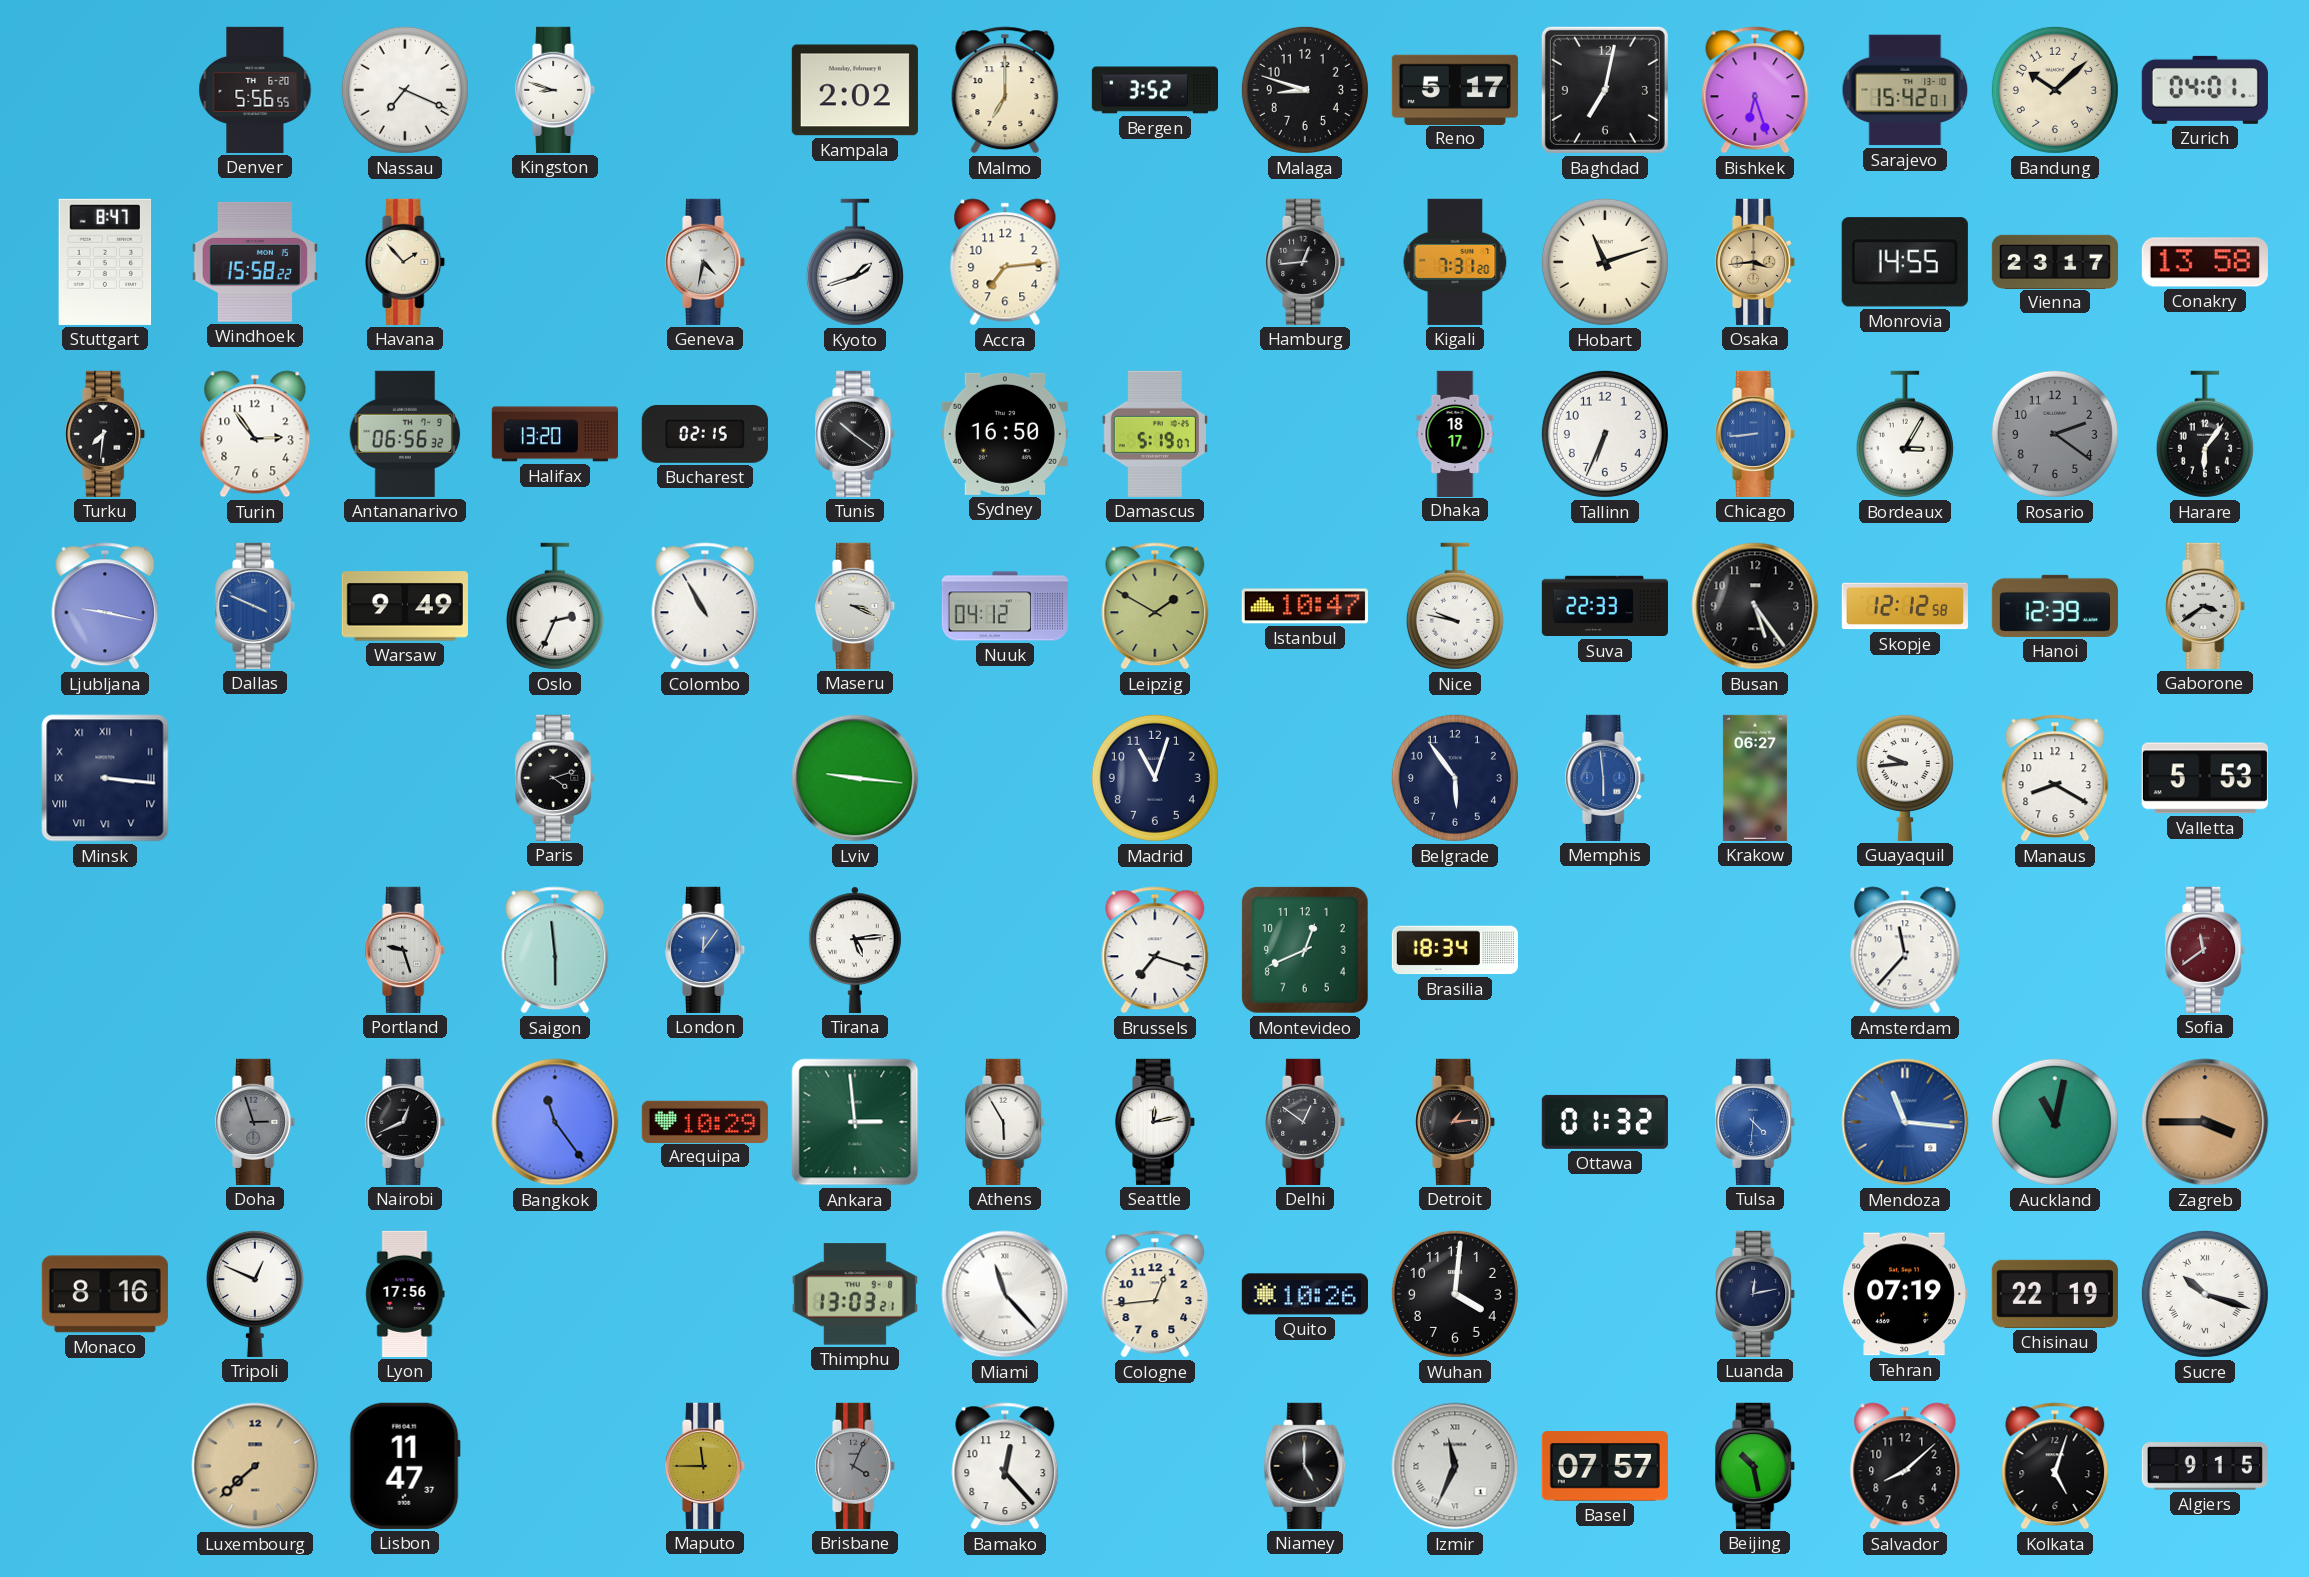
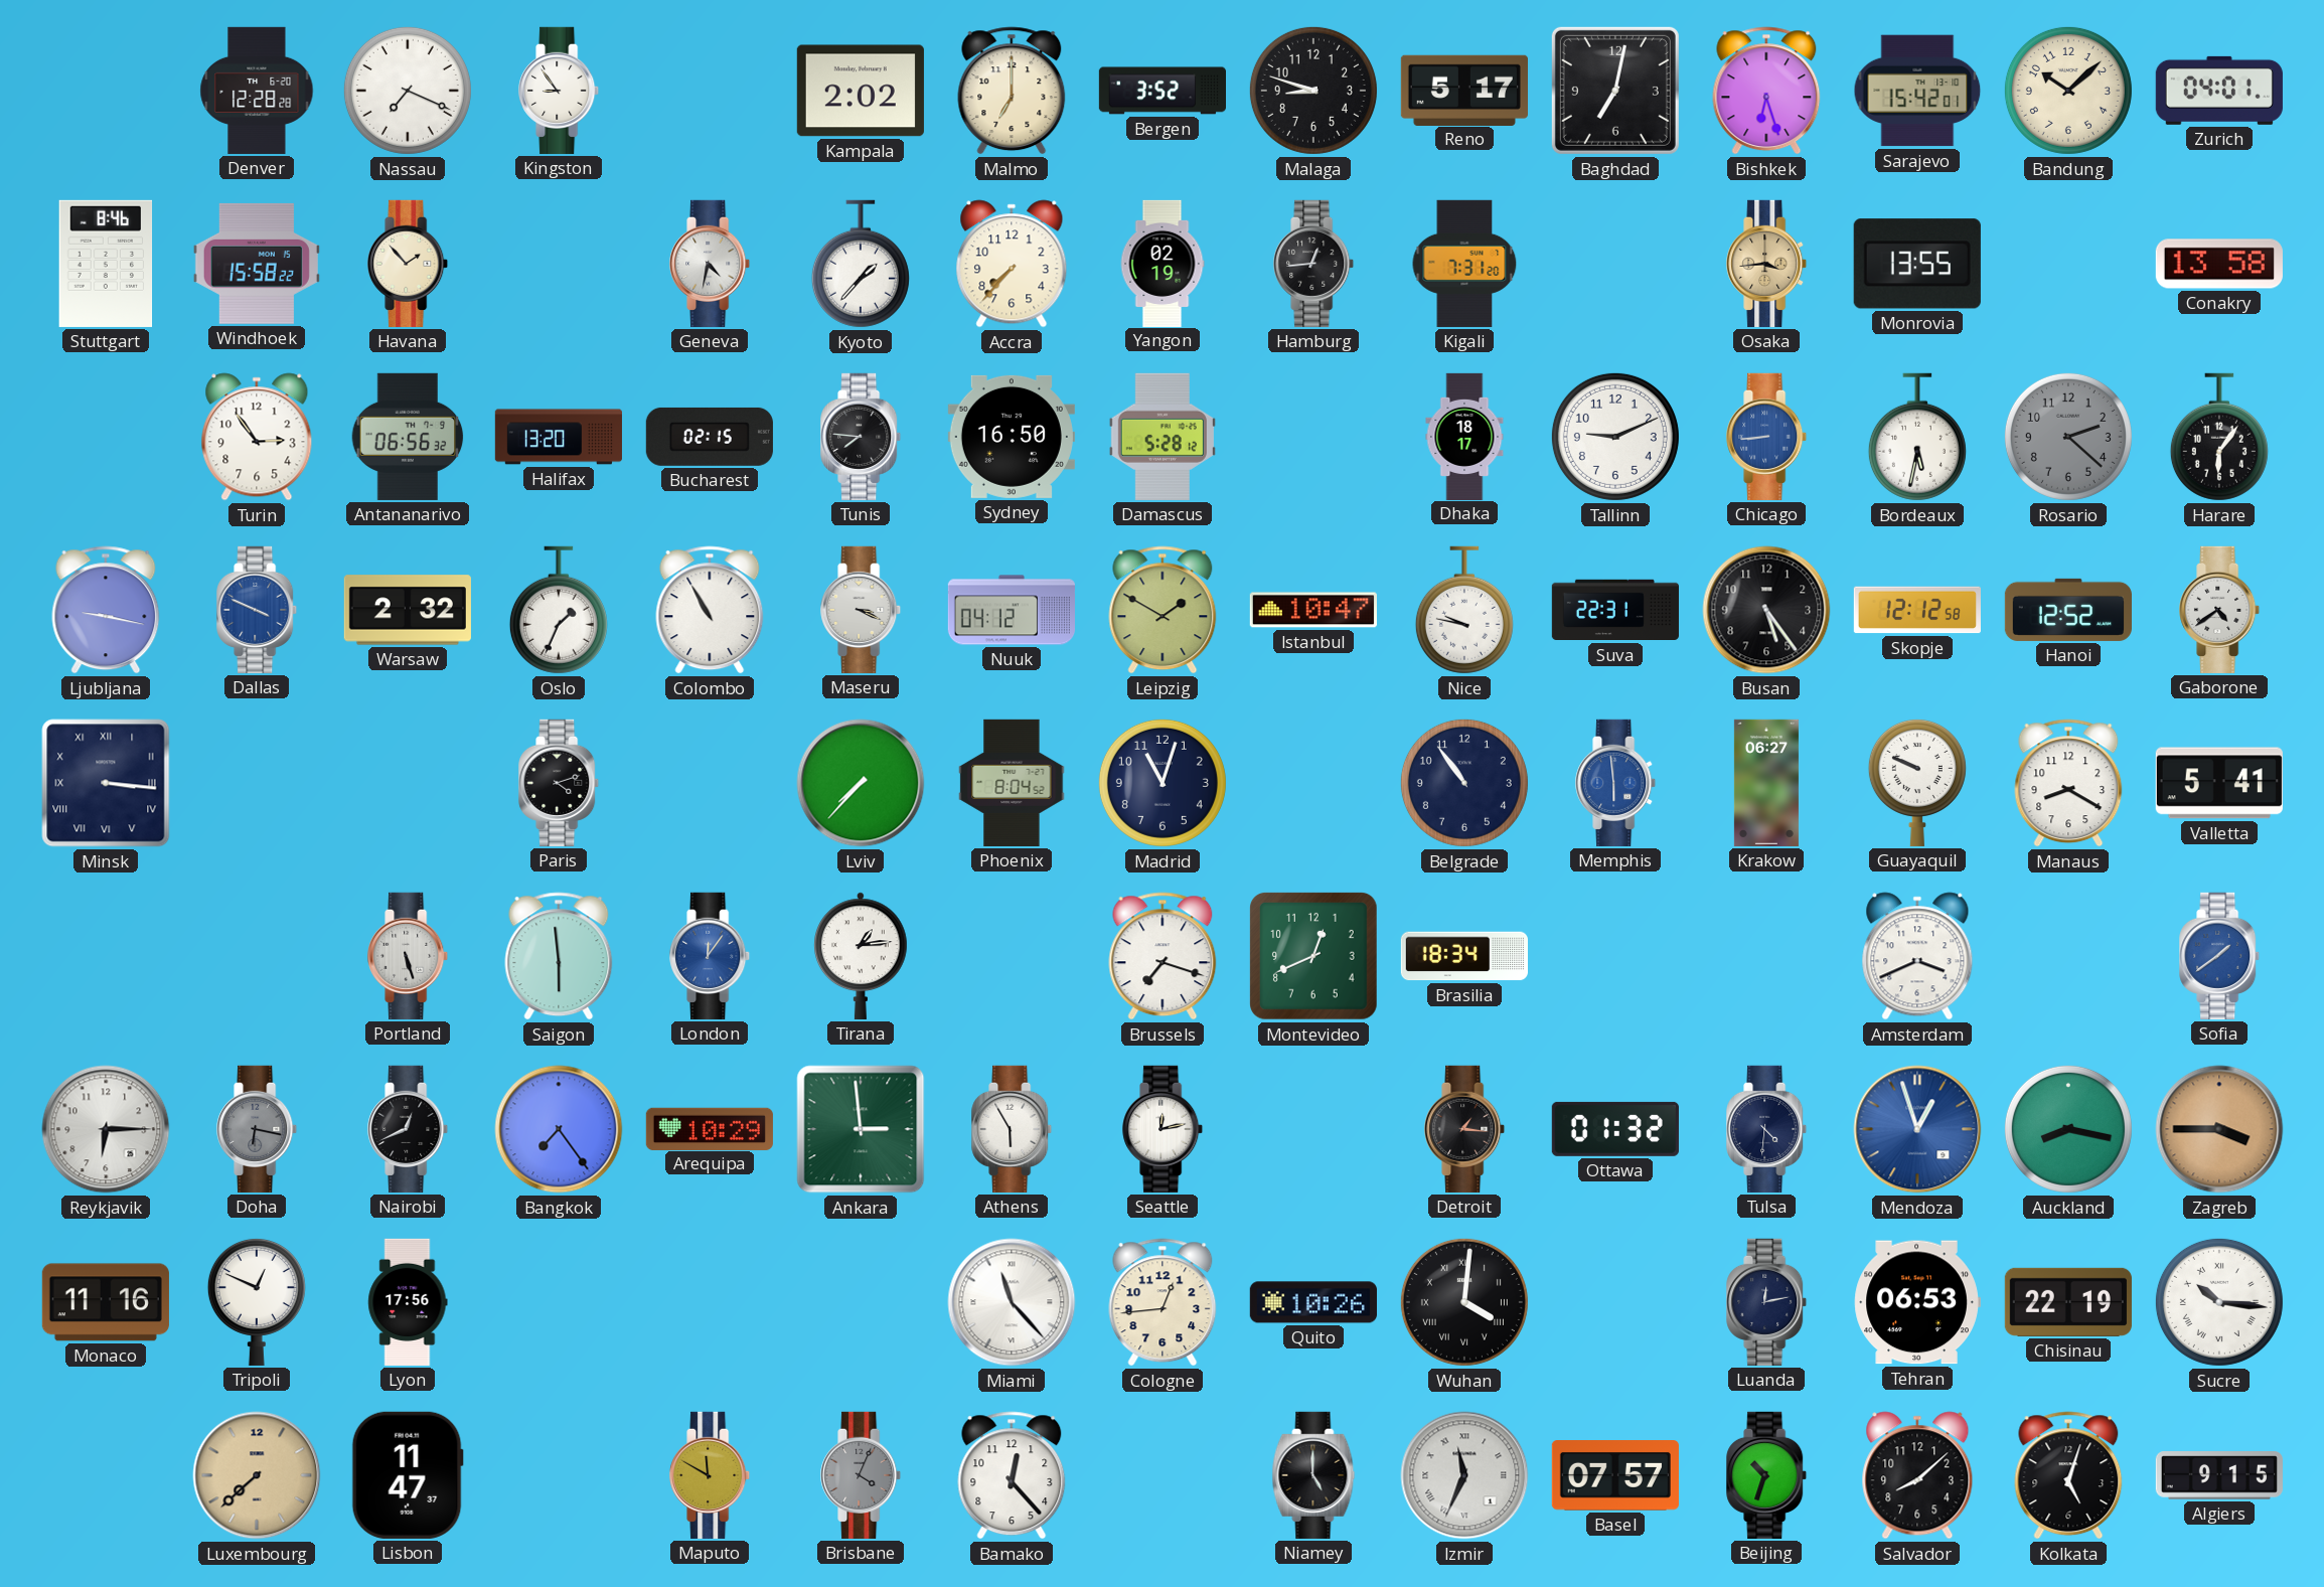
Denver: 5:56 -> 12:28 (257, 91)
Kingston: 8:48 -> 8:54 (560, 91)
Stuttgart: 8:47 -> 8:46 (106, 264)
Kyoto: 1:42 -> 1:37 (861, 264)
Accra: 7:14 -> 7:37 (1012, 264)
Yangon: none -> 02:19 (1163, 263)
Hobart: 11:12 -> none (1605, 262)
Monrovia: 14:55 -> 13:55 (1917, 264)
Vienna: 23:17 -> none (2054, 261)
Turku: 7:31 -> none (106, 434)
Tunis: 10:21 -> 7:46 (862, 437)
Damascus: 5:19 -> 5:28 (1163, 437)
Tallinn: 6:34 -> 9:11 (1615, 437)
Bordeaux: 3:05 -> 5:32 (1917, 437)
Rosario: 2:21 -> 2:22 (2068, 437)
Warsaw: 9:49 -> 2:32 (408, 610)
Oslo: 2:34 -> 1:34 (559, 610)
Suva: 22:33 -> 22:31 (1615, 610)
Hanoi: 12:39 -> 12:52 (2068, 610)
Gaborone: 3:39 -> 4:39 (2220, 610)
Lviv: 9:16 -> 7:37 (861, 783)
Phoenix: none -> 8:04 (1012, 783)
Belgrade: 5:54 -> 10:54 (1464, 783)
Guayaquil: 9:44 -> 9:49 (1917, 782)
Valletta: 5:53 -> 5:41 (2219, 783)
Portland: 9:27 -> 5:27 (409, 956)
Tirana: 5:14 -> 1:14 (862, 956)
Amsterdam: 11:37 -> 3:41 (1917, 956)
Sofia: 11:39 -> 1:39 (2220, 956)
Sofia dial: burgundy -> blue (2220, 956)
Reykjavik: none -> 6:15 (106, 1129)
Doha: 2:57 -> 6:17 (258, 1129)
Bangkok: 11:24 -> 7:24 (559, 1129)
Delhi: 12:51 -> none (1306, 1122)
Detroit: 1:14 -> 1:16 (1465, 1129)
Tulsa dial: blue -> navy (1767, 1129)
Mendoza: 11:16 -> 12:57 (1917, 1129)
Auckland: 11:02 -> 8:17 (2068, 1129)
Monaco: 8:16 -> 11:16 (106, 1302)
Thimphu: 13:03 -> none (855, 1294)
Wuhan numerals: Arabic -> Roman (1464, 1302)
Tehran: 07:19 -> 06:53 (1917, 1302)
Sucre: 10:18 -> 10:16 (2219, 1302)
Maputo: 11:45 -> 11:50 (711, 1475)
Beijing: 10:28 -> 10:33 (1767, 1475)
